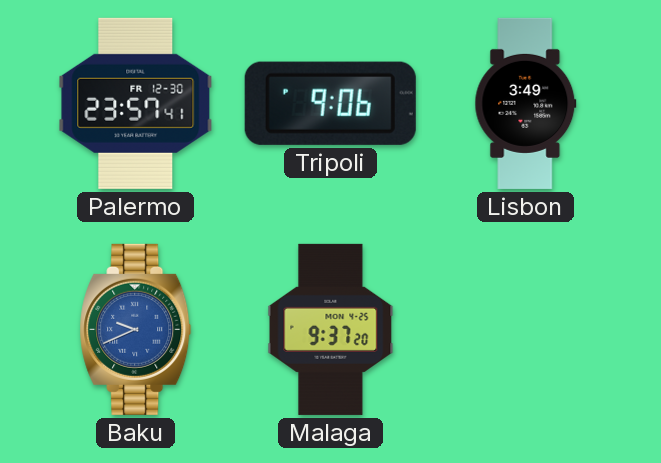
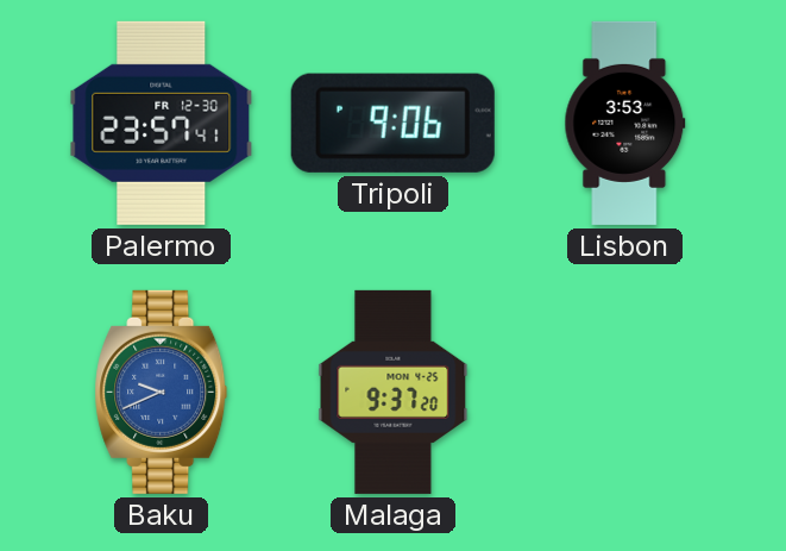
Lisbon: 3:49 -> 3:53 (625, 123)
